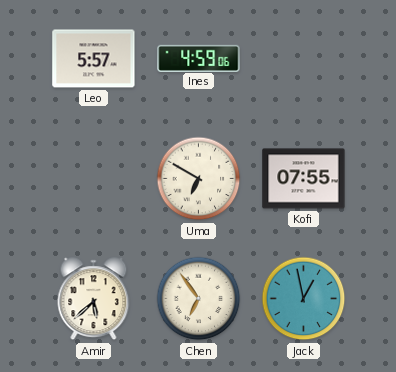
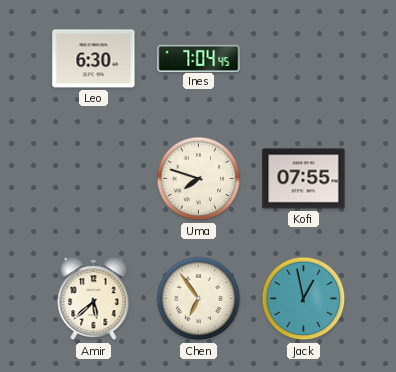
Leo: 5:57 -> 6:30 (94, 59)
Ines: 4:59 -> 7:04 (199, 58)
Uma: 6:50 -> 7:48 (199, 179)
